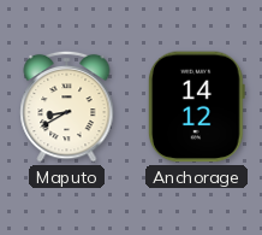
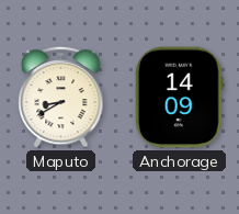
Anchorage: 14:12 -> 14:09 (179, 98)
